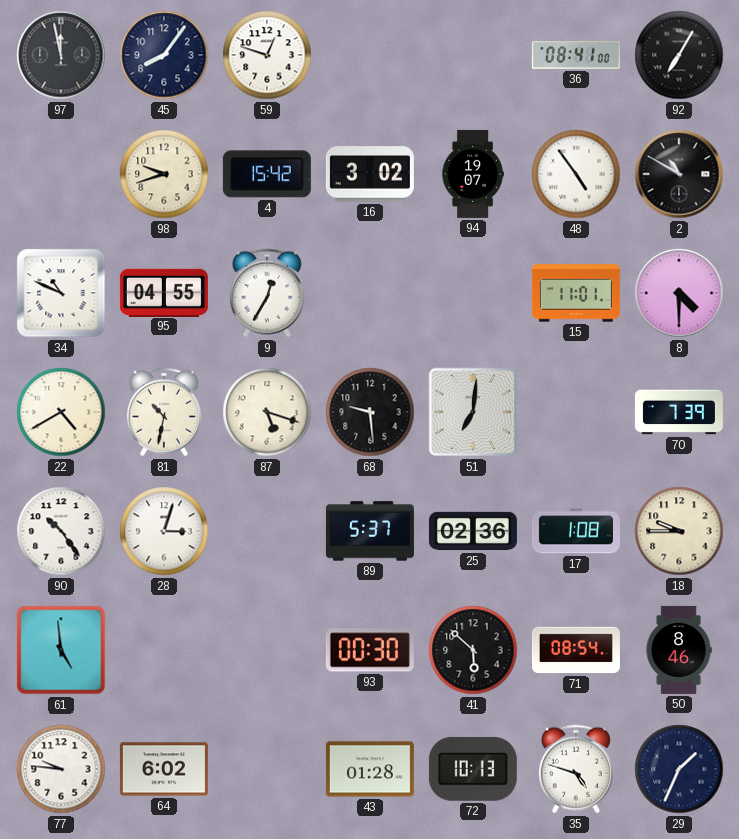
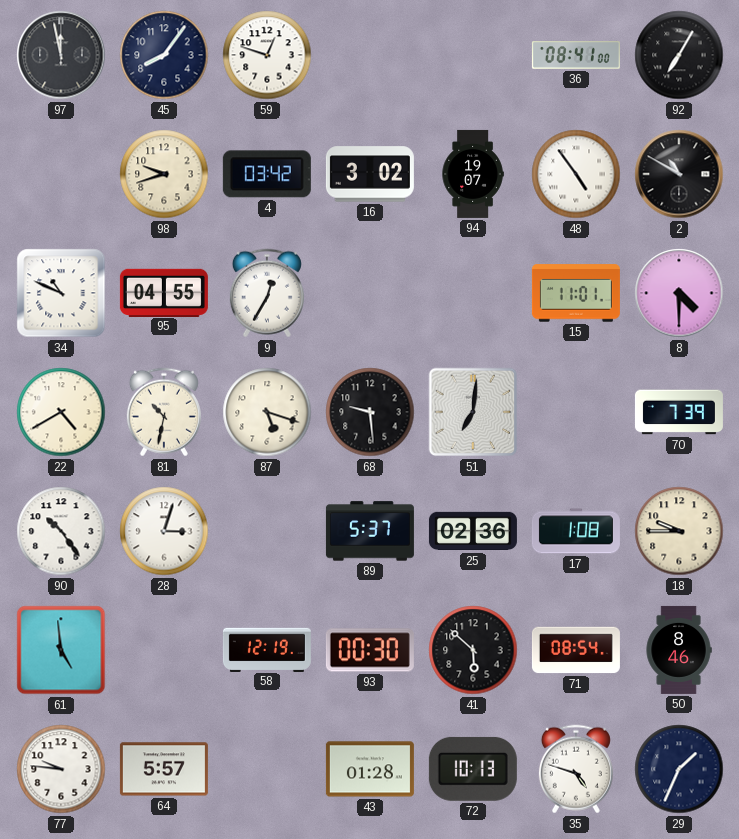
4: 15:42 -> 03:42 (267, 174)
58: none -> 12:19 (267, 649)
64: 6:02 -> 5:57 (164, 769)
